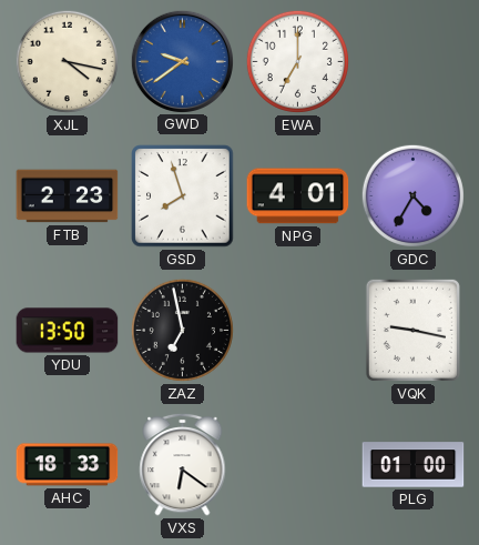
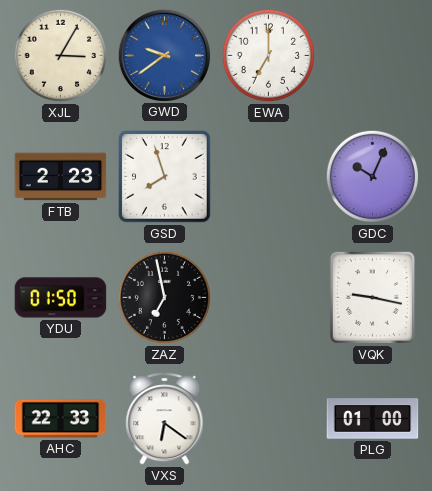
XJL: 4:17 -> 3:05 (60, 55)
NPG: 4:01 -> none (298, 196)
GDC: 4:35 -> 10:04 (372, 176)
YDU: 13:50 -> 01:50 (61, 298)
AHC: 18:33 -> 22:33 (61, 419)
